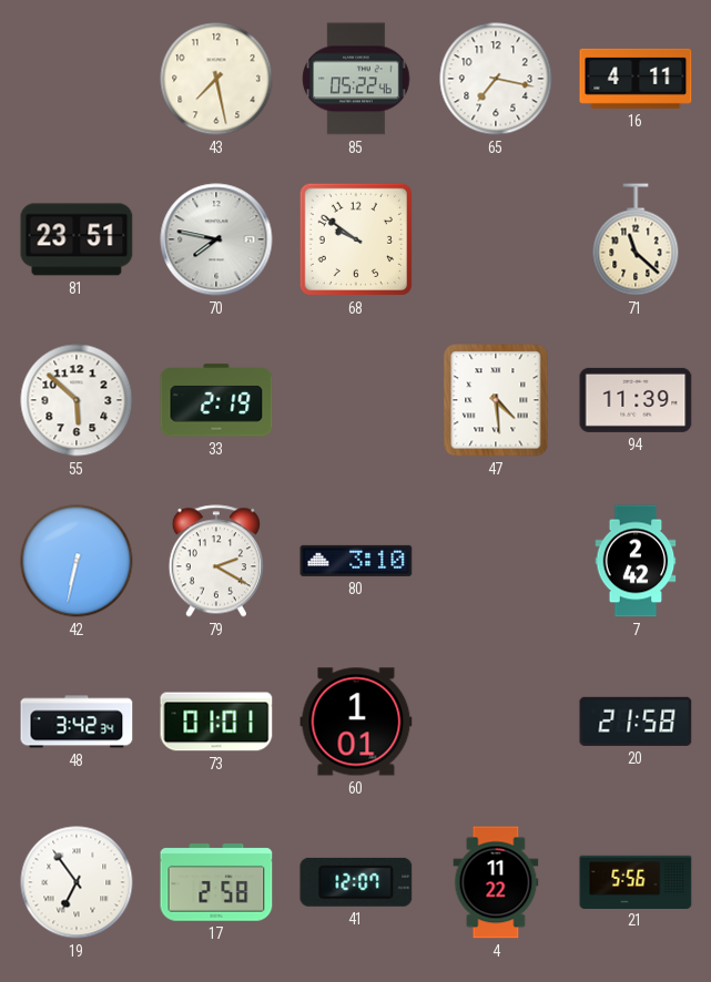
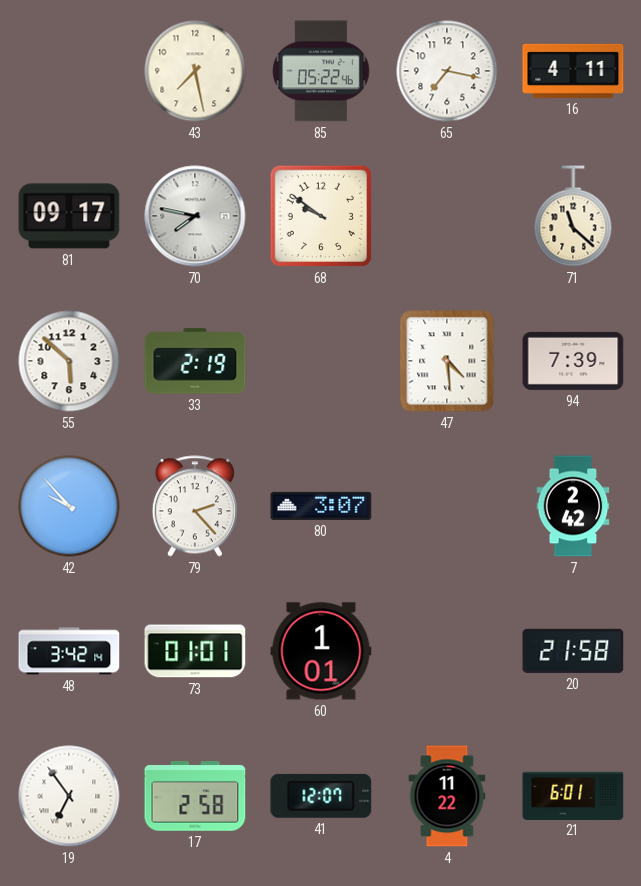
81: 23:51 -> 09:17 (69, 216)
94: 11:39 -> 7:39 (573, 361)
42: 6:32 -> 9:53 (69, 506)
79: 2:20 -> 2:23 (195, 506)
80: 3:10 -> 3:07 (321, 506)
48: 3:42:34 -> 3:42:14 (69, 651)
21: 5:56 -> 6:01 (573, 795)
